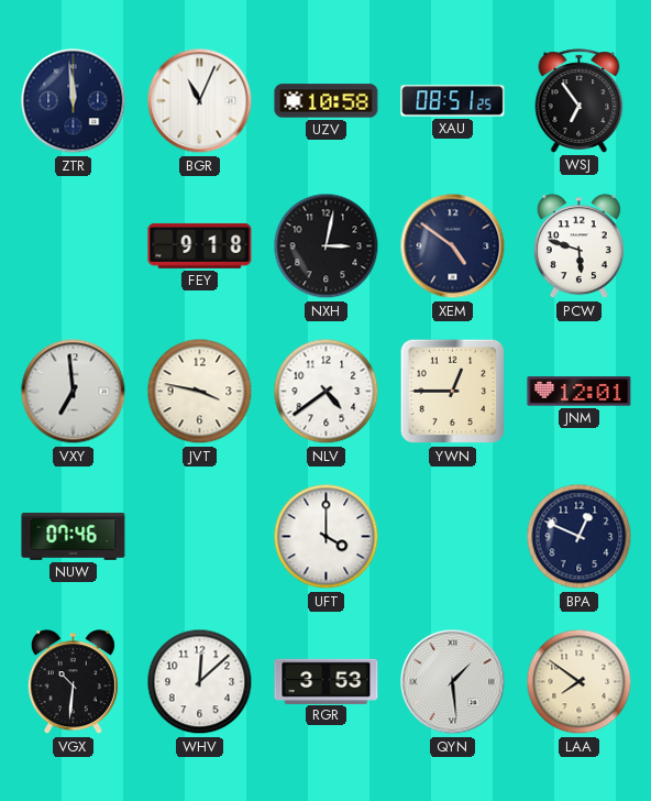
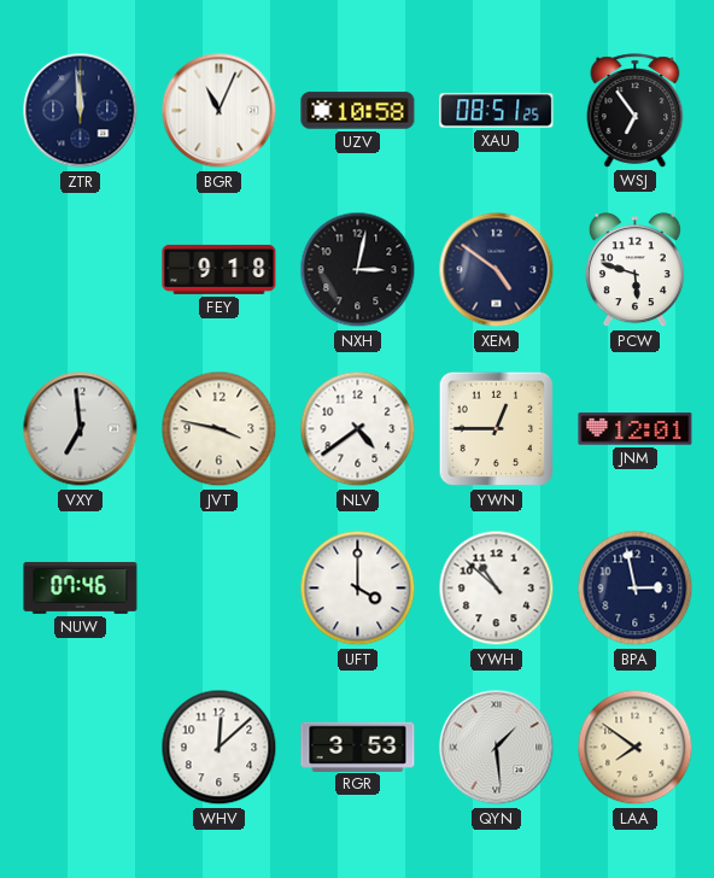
YWH: none -> 10:52 (497, 589)
BPA: 12:49 -> 2:58 (636, 589)
VGX: 10:31 -> none (73, 682)
